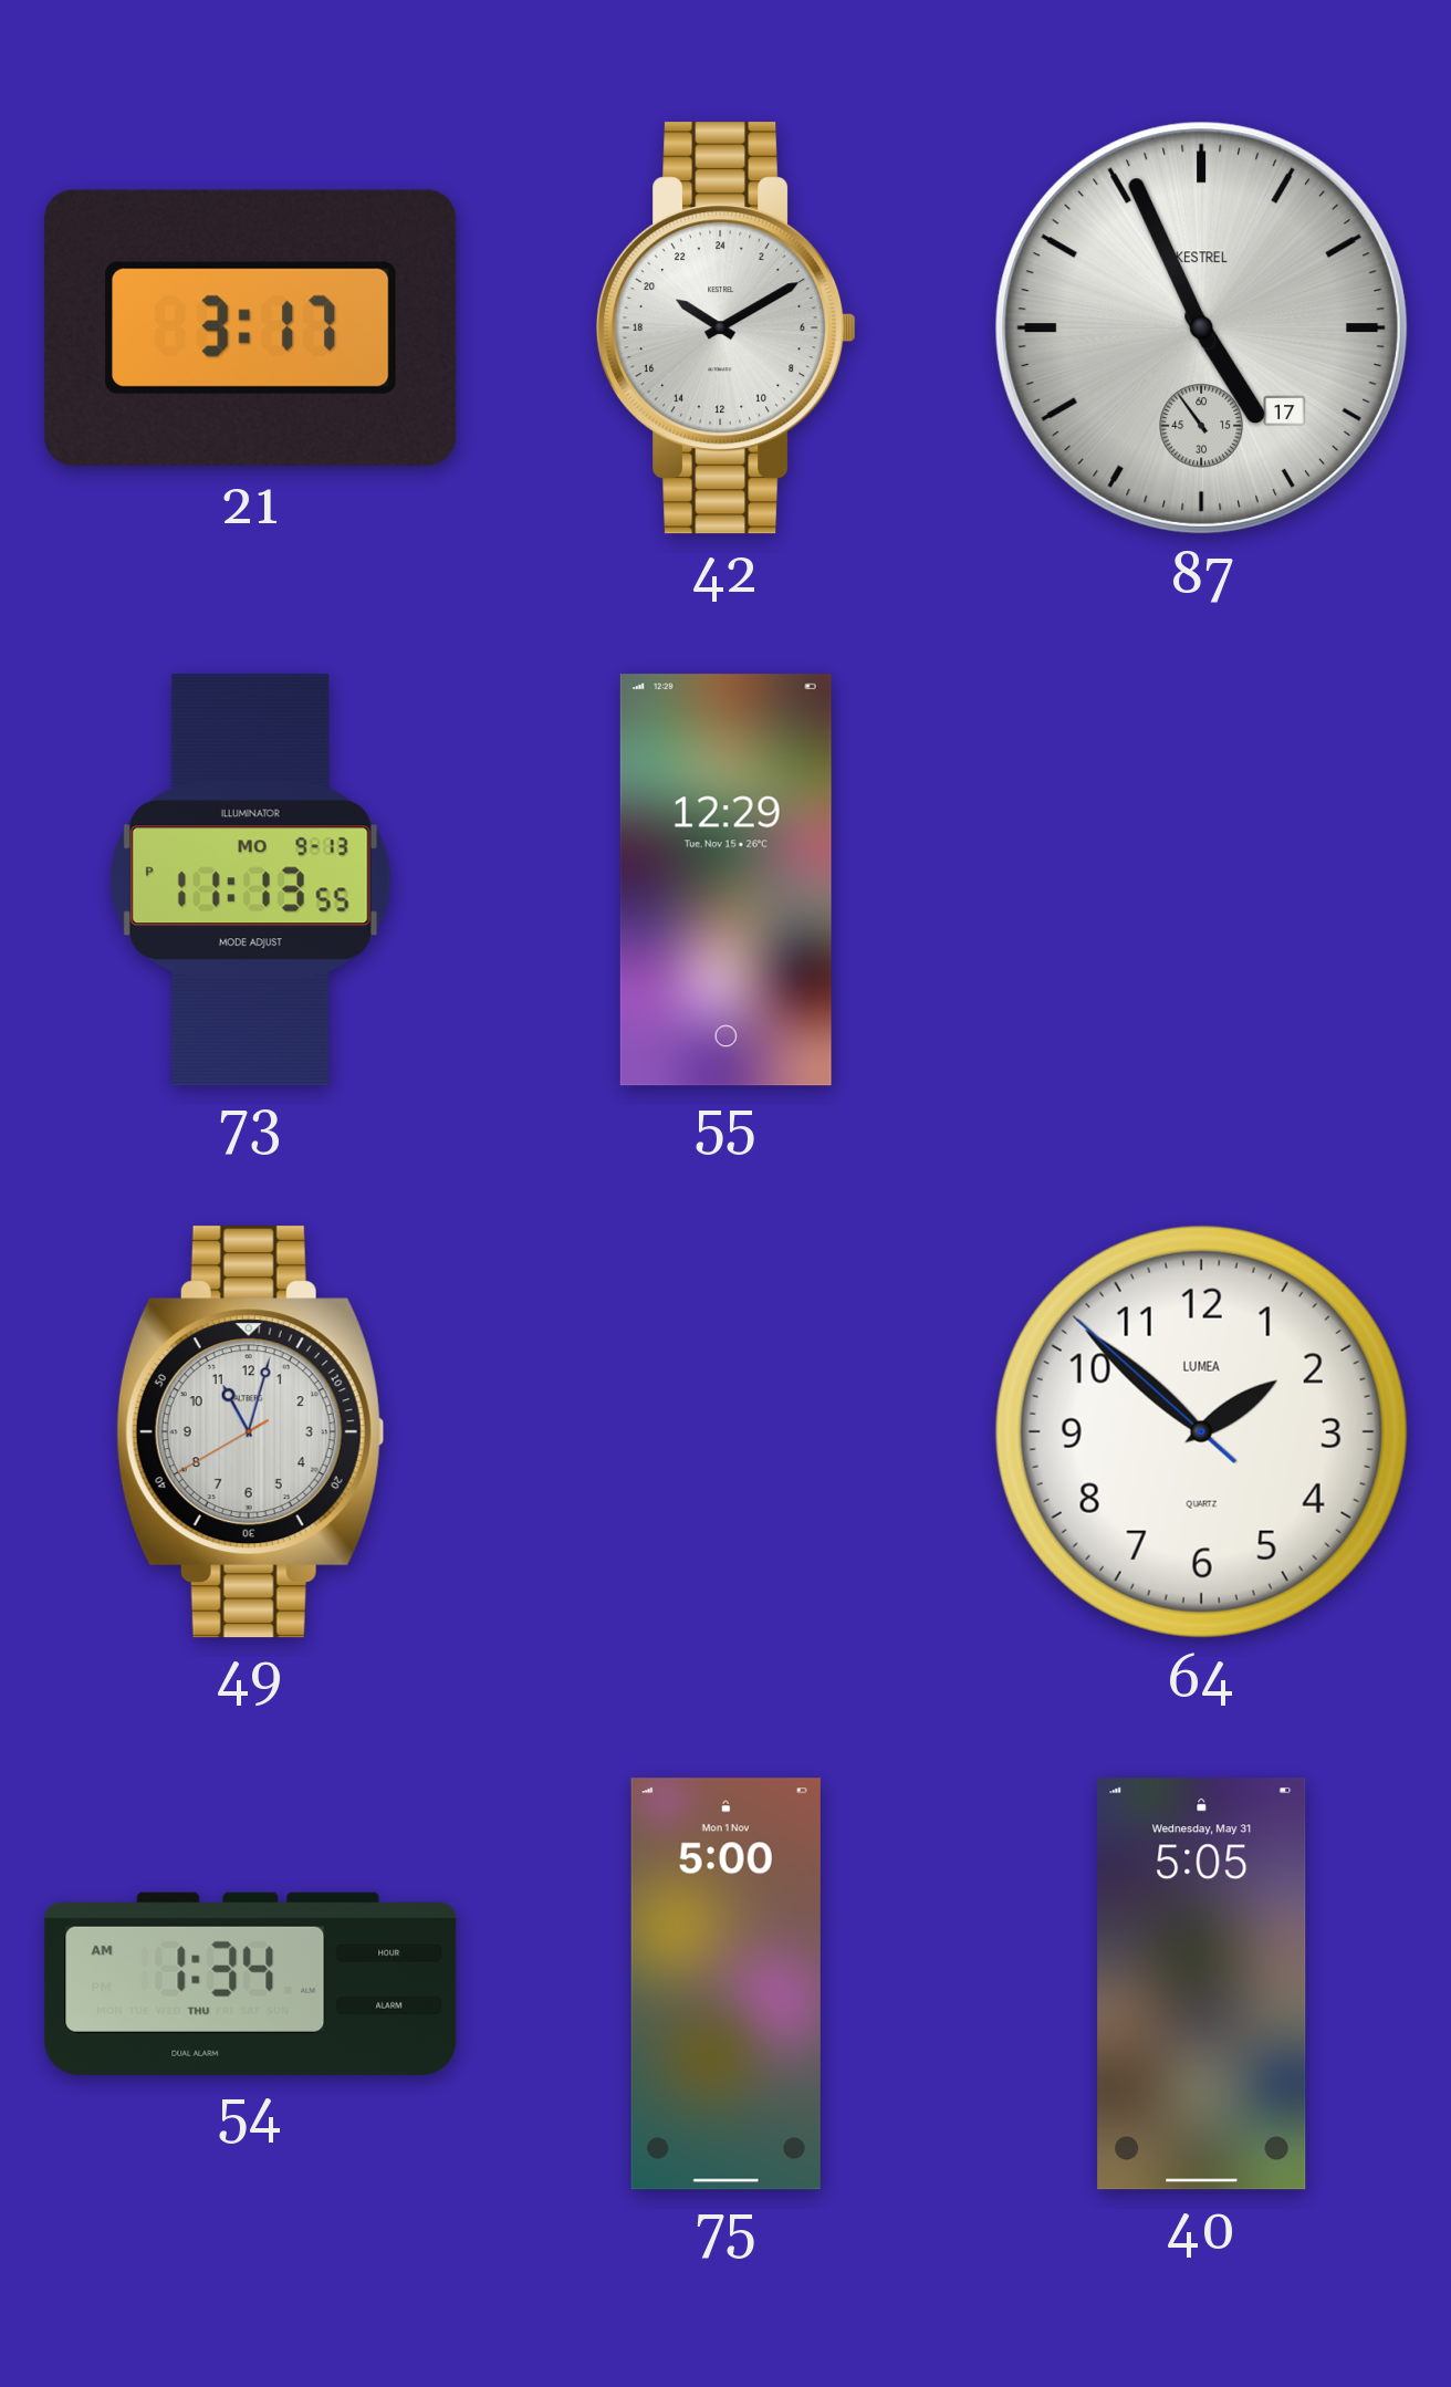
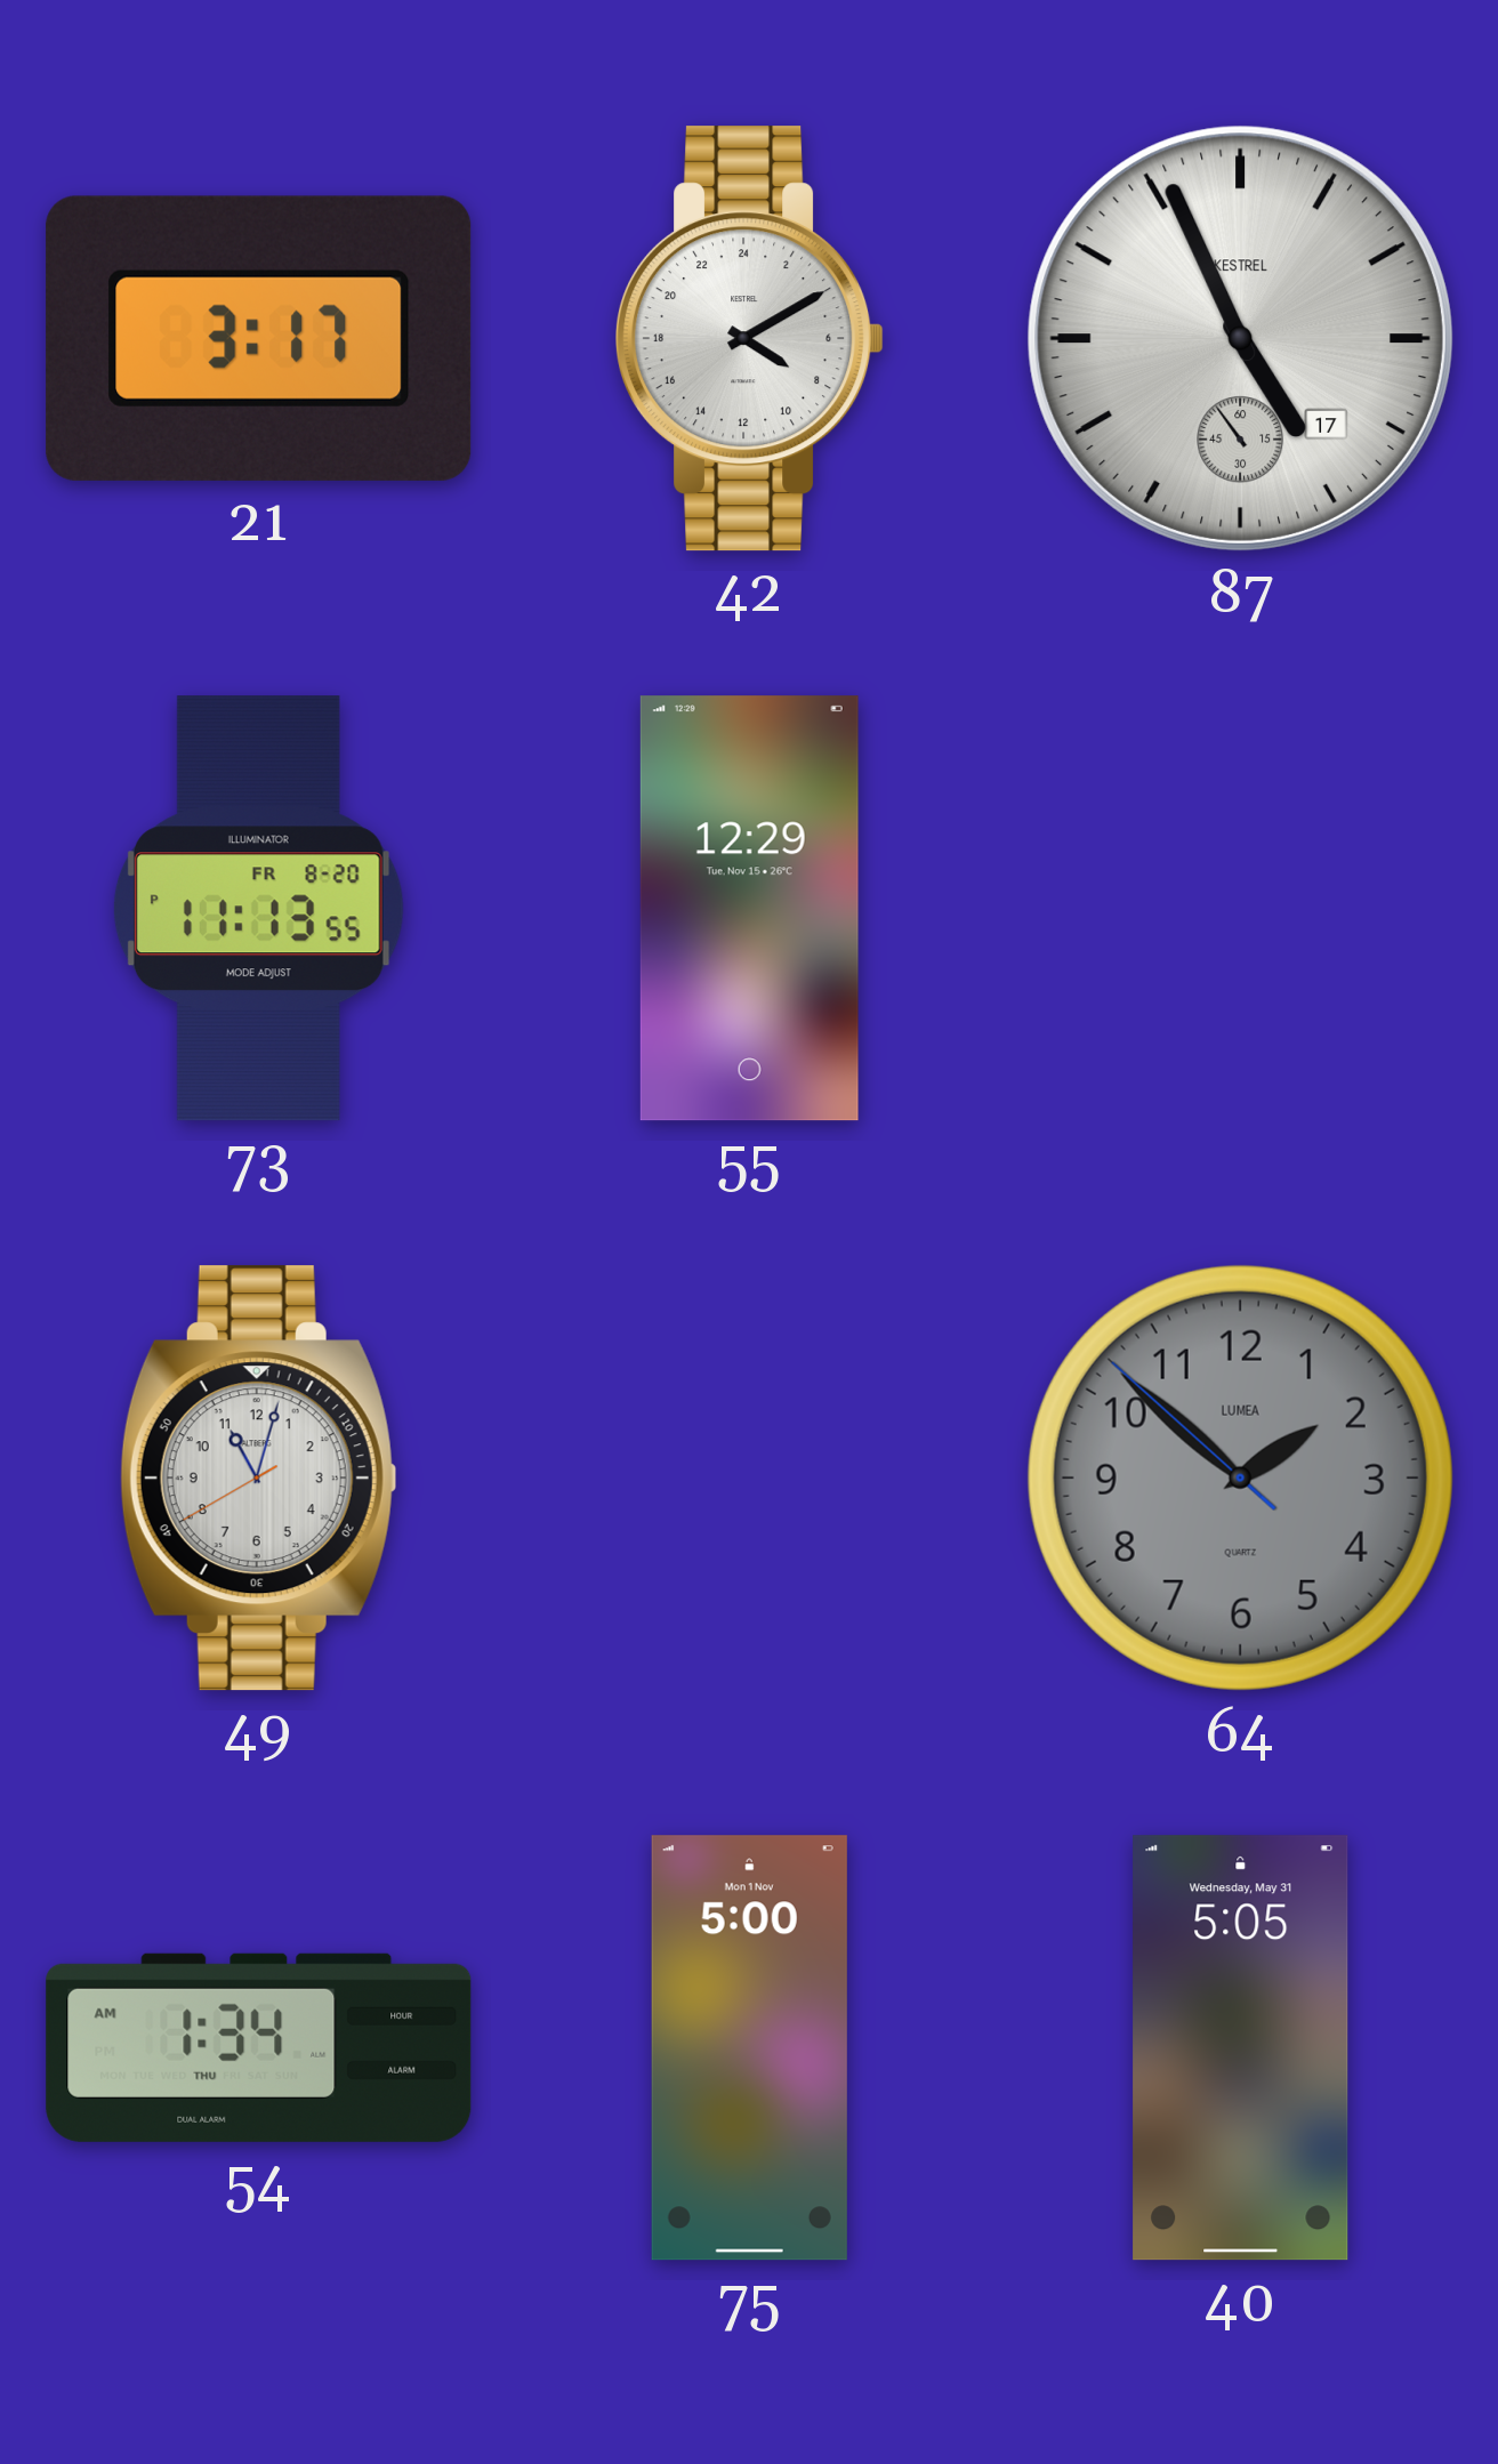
42: 20:10 -> 8:10 (750, 339)
73 date: MO 9-13 -> FR 8-20 (258, 909)
64 dial: white -> grey (1240, 1477)
